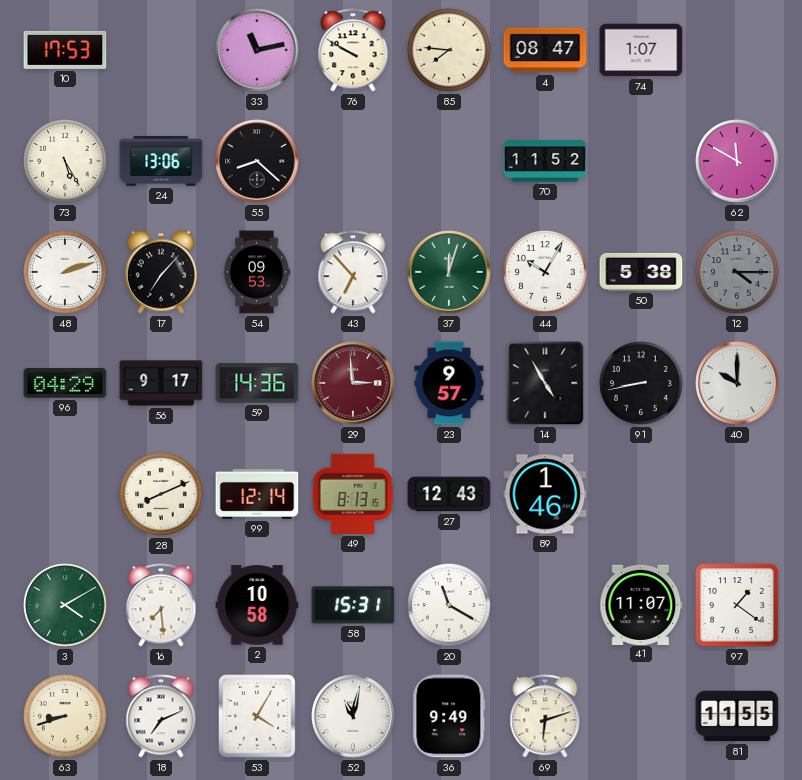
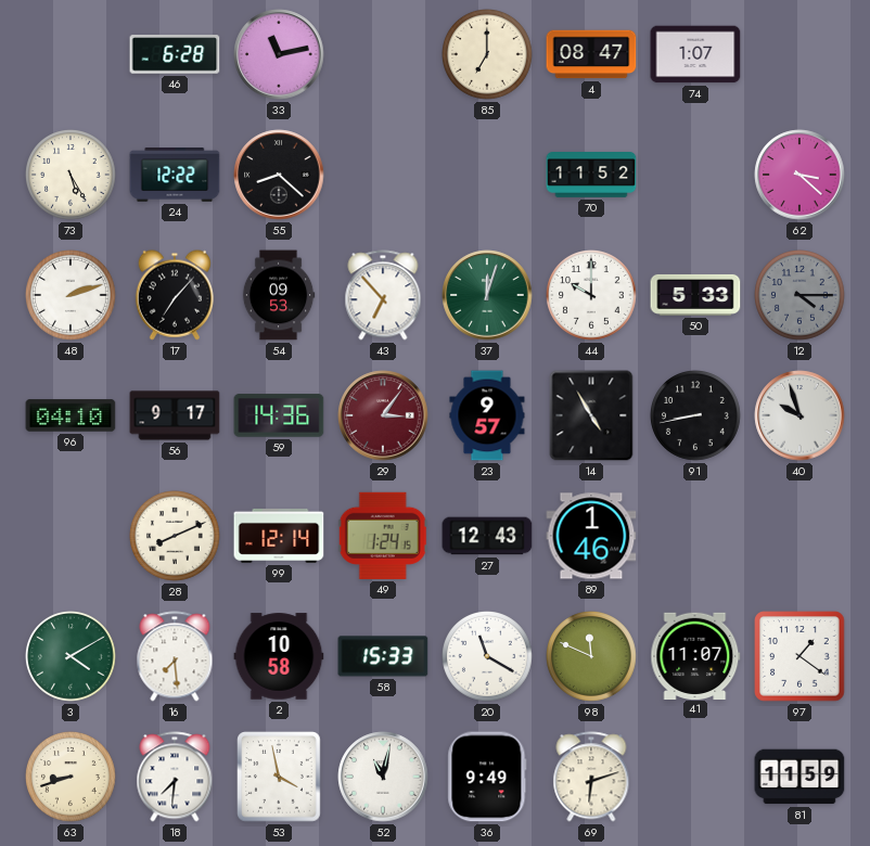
10: 17:53 -> none (65, 50)
46: none -> 6:28 (175, 54)
76: 9:50 -> none (353, 50)
85: 7:46 -> 7:00 (487, 54)
24: 13:06 -> 12:22 (175, 175)
62: 11:50 -> 3:22 (799, 175)
44: 10:05 -> 10:00 (591, 295)
50: 5:38 -> 5:33 (695, 295)
96: 04:29 -> 04:10 (71, 415)
29: 2:59 -> 3:06 (383, 415)
40: 10:00 -> 9:57 (799, 415)
49: 8:13 -> 1:24 (383, 536)
58: 15:31 -> 15:33 (383, 656)
98: none -> 11:49 (591, 656)
18: 7:11 -> 7:31 (175, 777)
53: 4:05 -> 3:58 (280, 777)
81: 11:55 -> 11:59 (799, 777)
